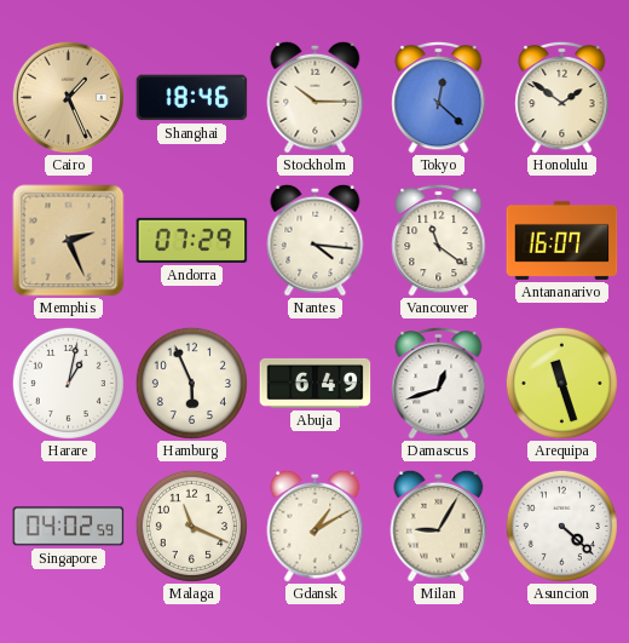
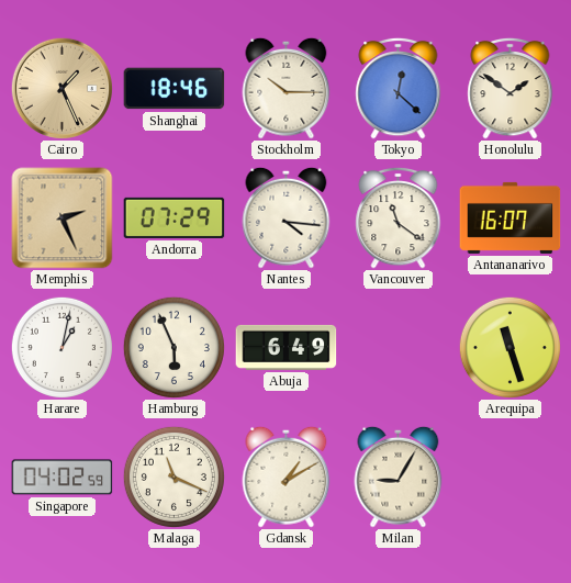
Damascus: 12:42 -> none (439, 383)
Asuncion: 4:22 -> none (561, 526)
